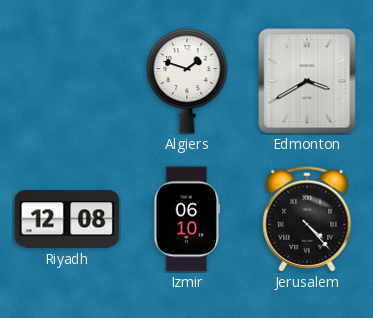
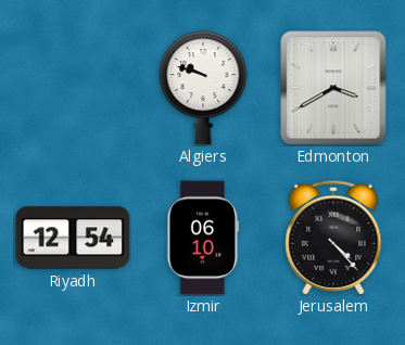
Algiers: 1:48 -> 9:48 (203, 88)
Riyadh: 12:08 -> 12:54 (73, 238)
